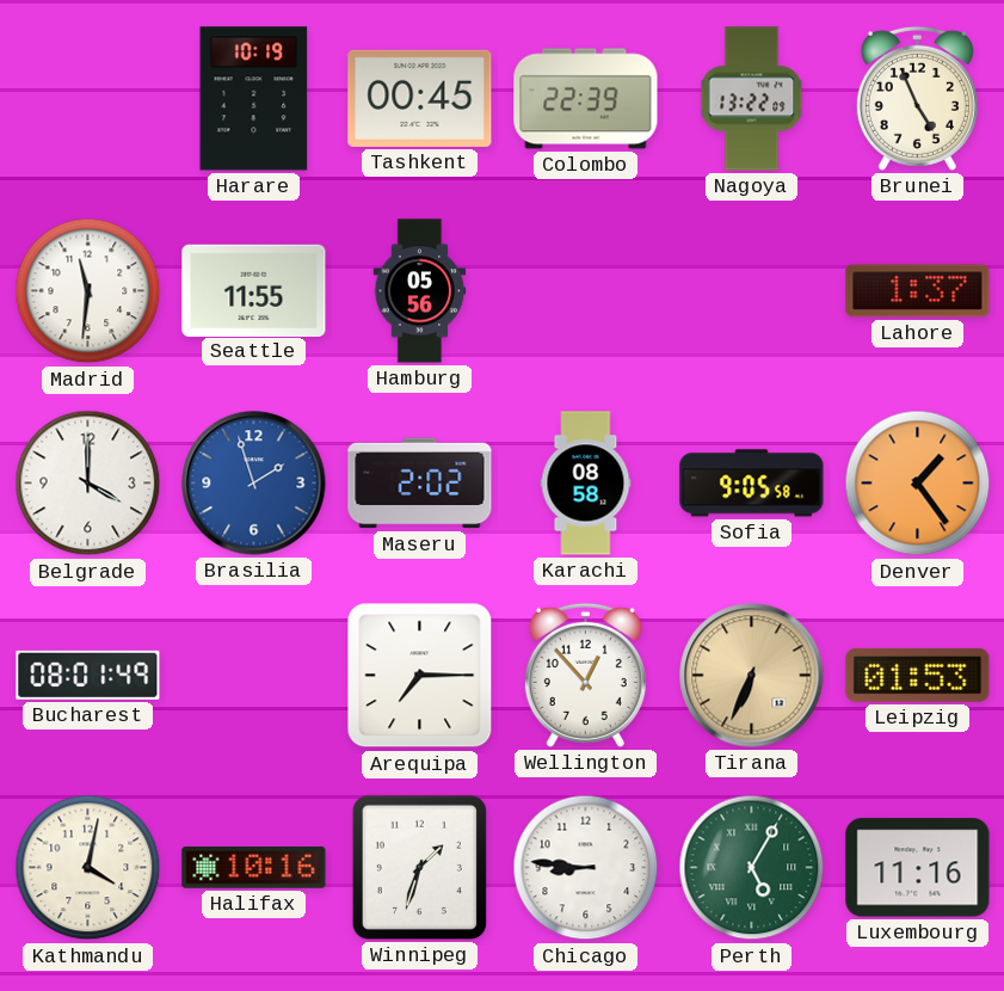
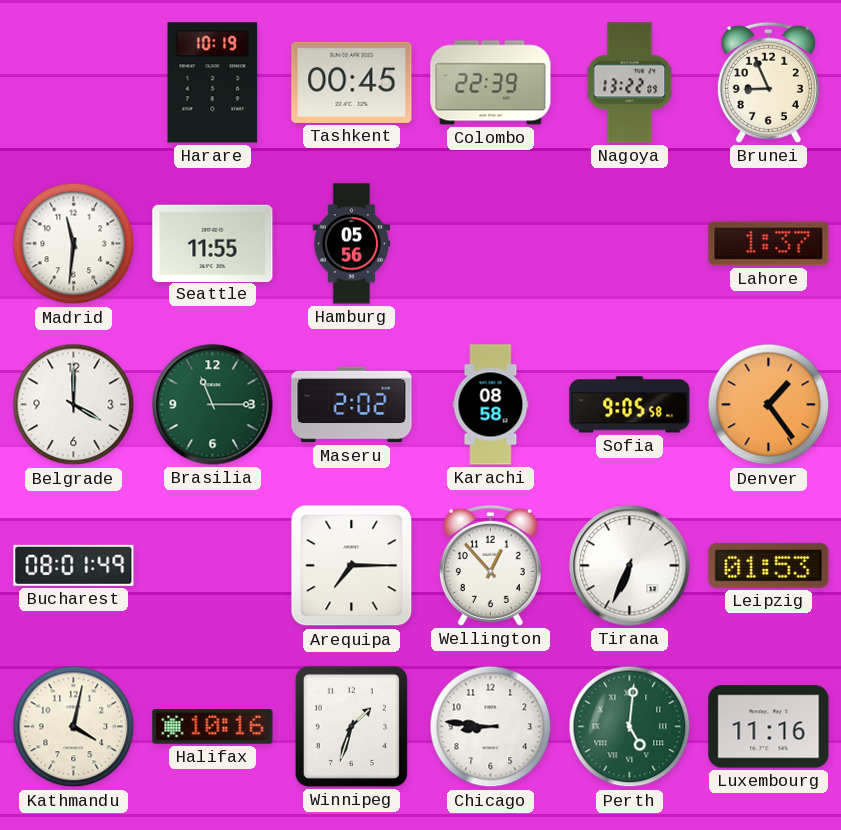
Brunei: 4:56 -> 8:56 (768, 82)
Brasilia: 1:57 -> 11:15 (213, 405)
Brasilia dial: blue -> green (213, 405)
Tirana dial: champagne -> white (630, 566)
Perth: 5:05 -> 5:01 (630, 727)
